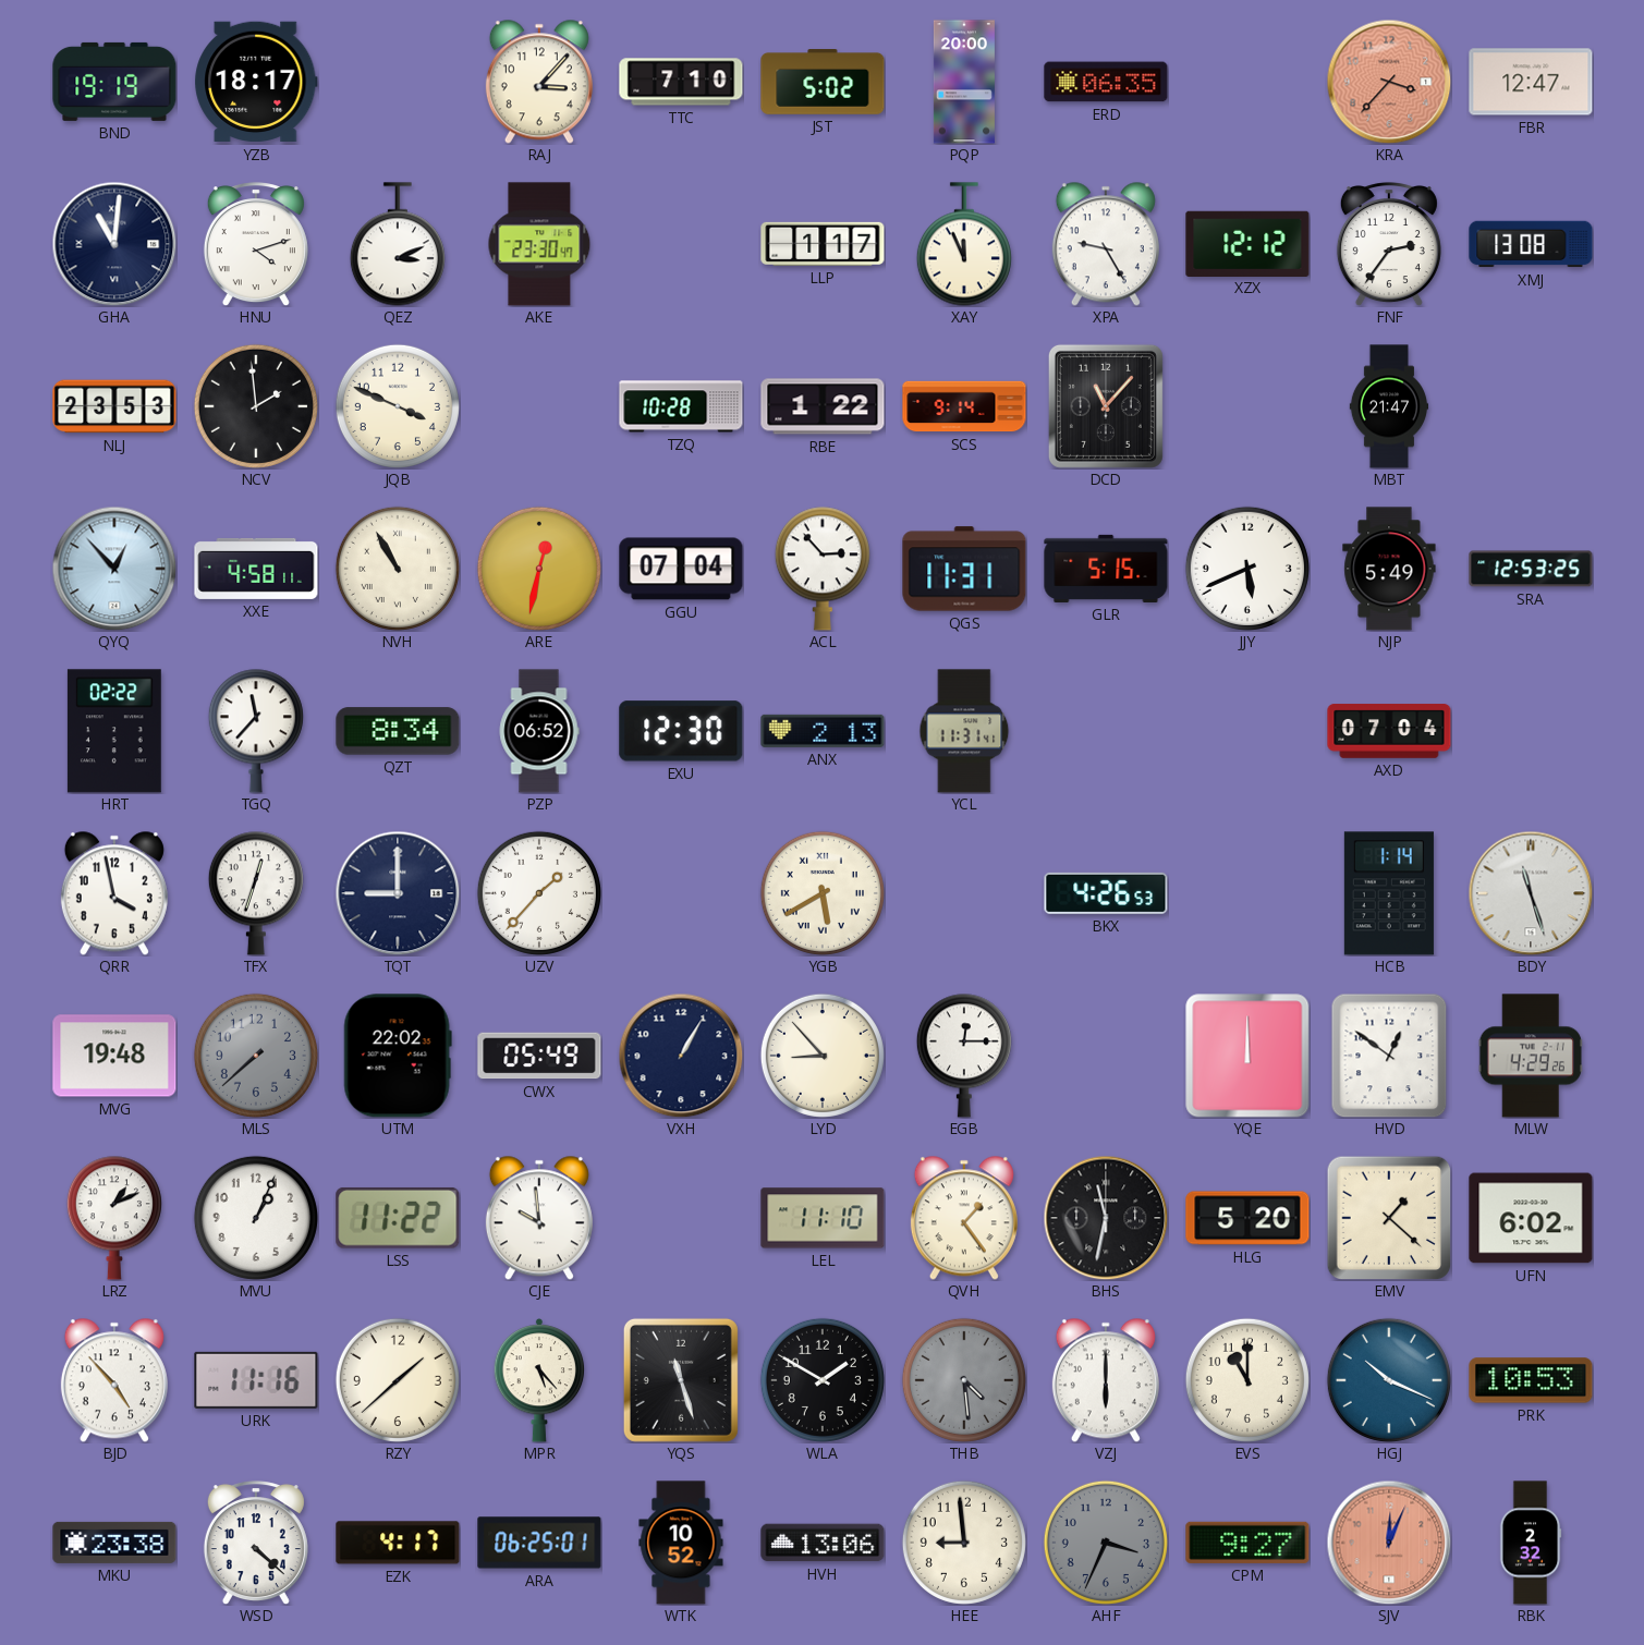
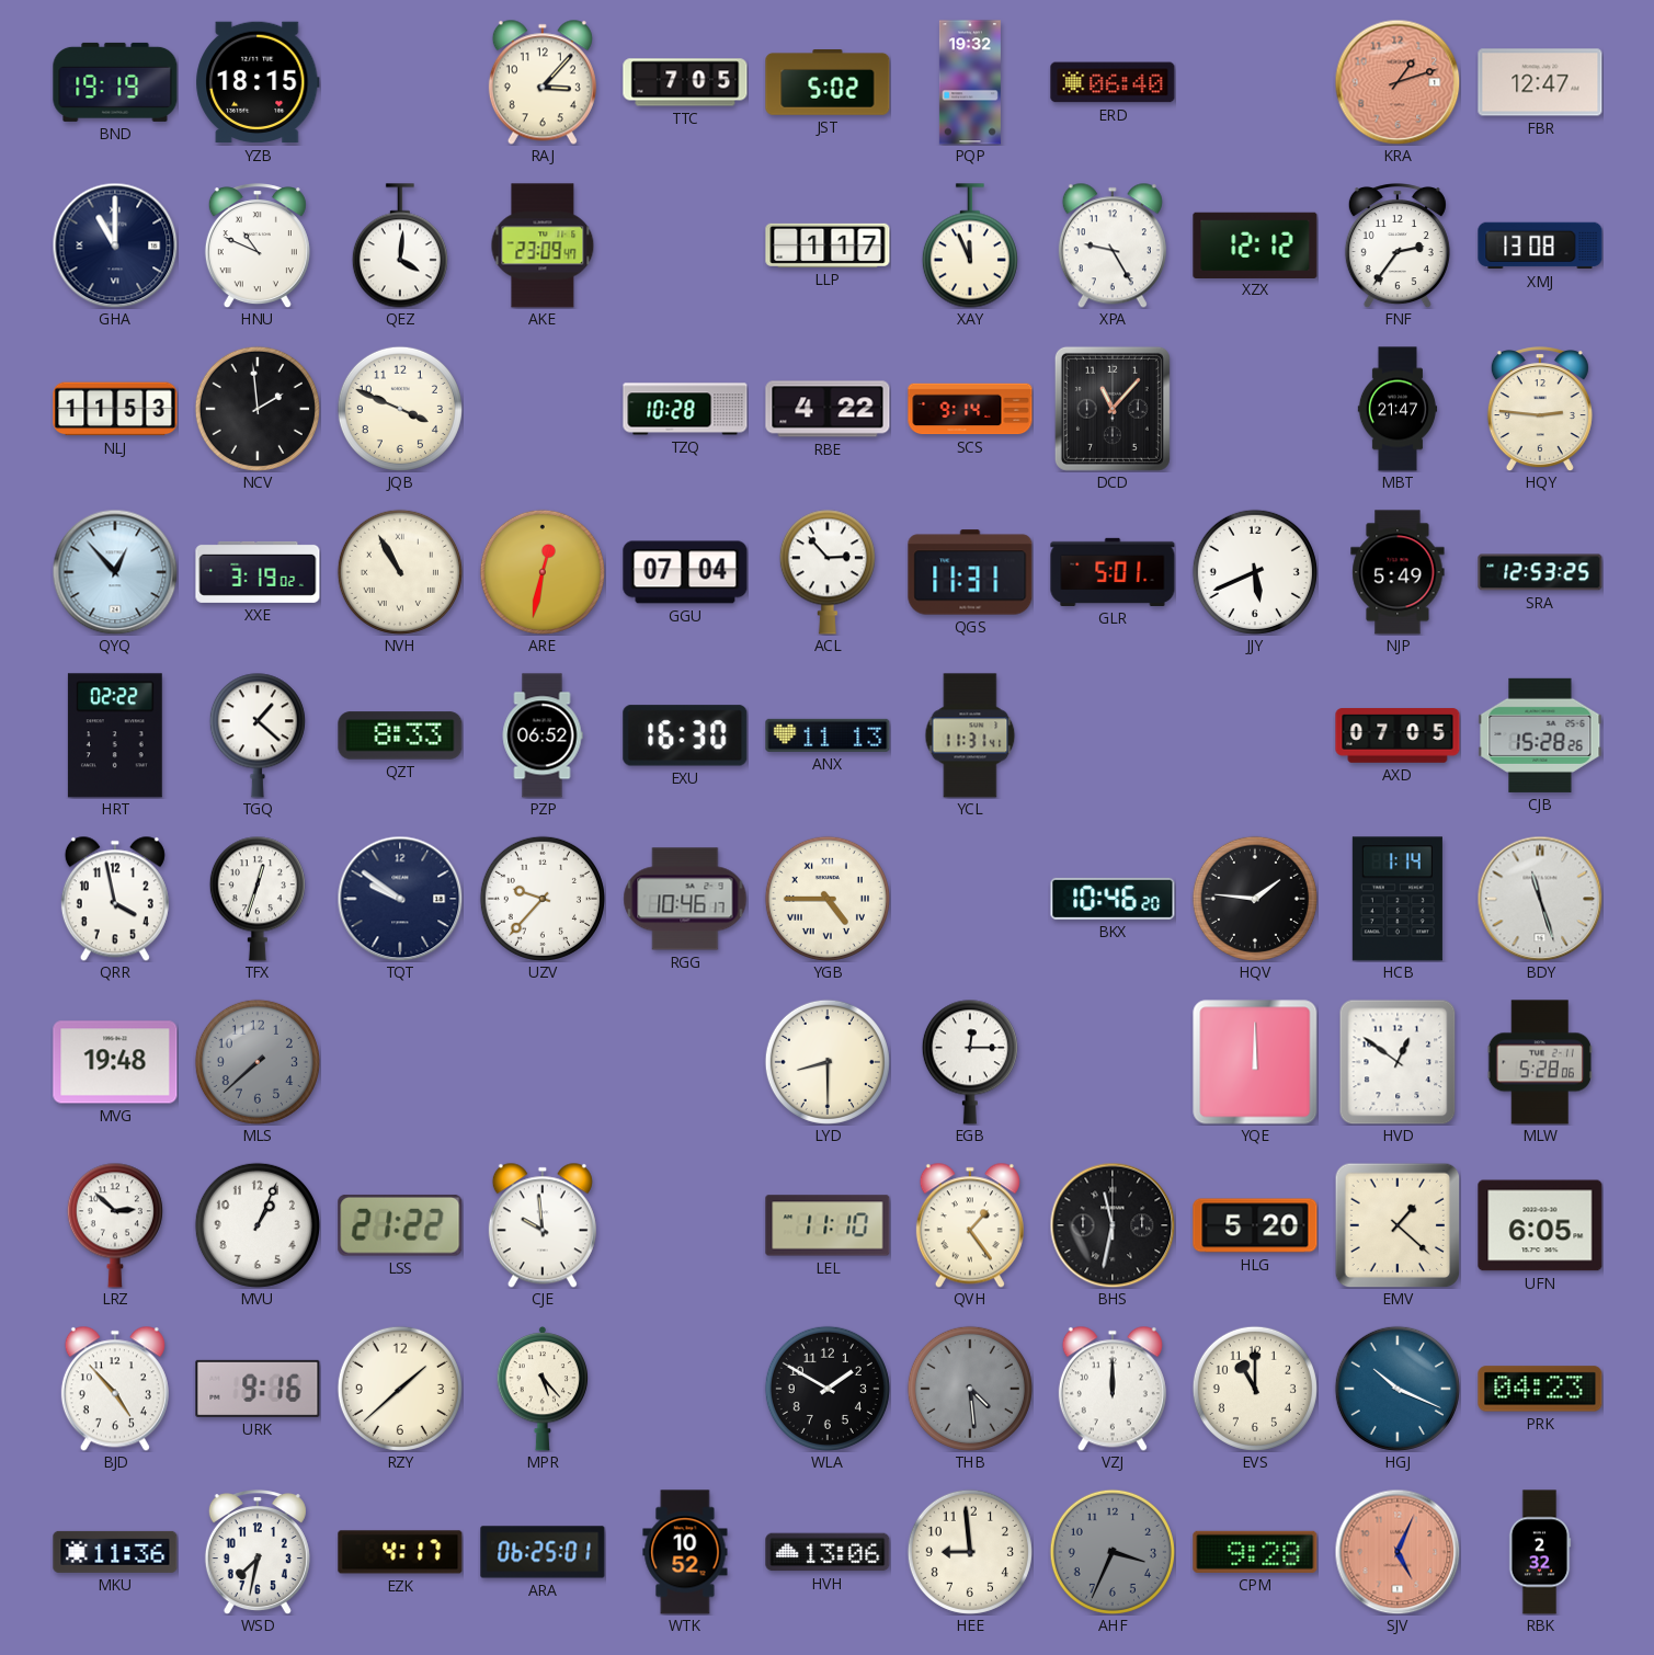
YZB: 18:17 -> 18:15 (258, 82)
TTC: 7:10 -> 7:05 (685, 82)
PQP: 20:00 -> 19:32 (970, 82)
ERD: 06:35 -> 06:40 (1113, 82)
KRA: 3:37 -> 1:12 (1398, 82)
GHA: 11:01 -> 11:00 (115, 246)
HNU: 4:12 -> 10:49 (258, 246)
QEZ: 3:11 -> 4:01 (400, 246)
AKE: 23:30 -> 23:09 (543, 246)
NLJ: 23:53 -> 11:53 (115, 409)
RBE: 1:22 -> 4:22 (828, 409)
HQY: none -> 2:46 (1540, 409)
XXE: 4:58 -> 3:19 (258, 572)
GLR: 5:15 -> 5:01 (1113, 572)
TGQ: 11:37 -> 1:22 (258, 735)
QZT: 8:34 -> 8:33 (400, 735)
EXU: 12:30 -> 16:30 (685, 735)
ANX: 2:13 -> 11:13 (828, 735)
AXD: 07:04 -> 07:05 (1398, 735)
CJB: none -> 15:28 (1540, 735)
TQT: 9:00 -> 9:51 (400, 899)
UZV: 1:37 -> 9:37 (543, 899)
RGG: none -> 10:46 (685, 899)
YGB: 5:40 -> 4:45 (828, 899)
BKX: 4:26 -> 10:46 (1113, 899)
HQV: none -> 1:46 (1255, 899)
UTM: 22:02 -> none (398, 1056)
CWX: 05:49 -> none (539, 1056)
VXH: 1:05 -> none (681, 1056)
LYD: 8:53 -> 8:30 (828, 1062)
MLW: 4:29 -> 5:28 (1539, 1062)
LRZ: 1:11 -> 2:52 (115, 1225)
LSS: 11:22 -> 21:22 (400, 1225)
UFN: 6:02 -> 6:05 (1540, 1225)
URK: 11:16 -> 9:16 (258, 1389)
YQS: 11:27 -> none (681, 1380)
VZJ: 6:00 -> 12:00 (1113, 1389)
PRK: 10:53 -> 04:23 (1540, 1389)
MKU: 23:38 -> 11:36 (115, 1552)
WSD: 4:22 -> 7:32 (258, 1552)
CPM: 9:27 -> 9:28 (1255, 1552)
SJV: 12:04 -> 5:04 (1398, 1552)
